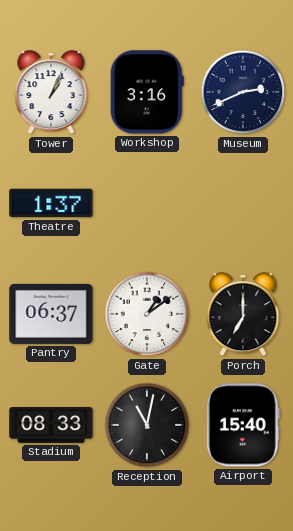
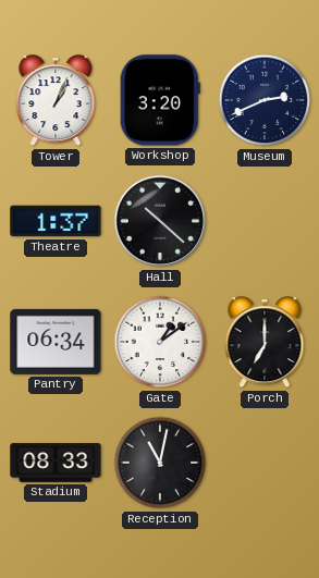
Workshop: 3:16 -> 3:20 (160, 100)
Hall: none -> 10:22 (160, 221)
Pantry: 06:37 -> 06:34 (56, 342)
Airport: 15:40 -> none (243, 425)
